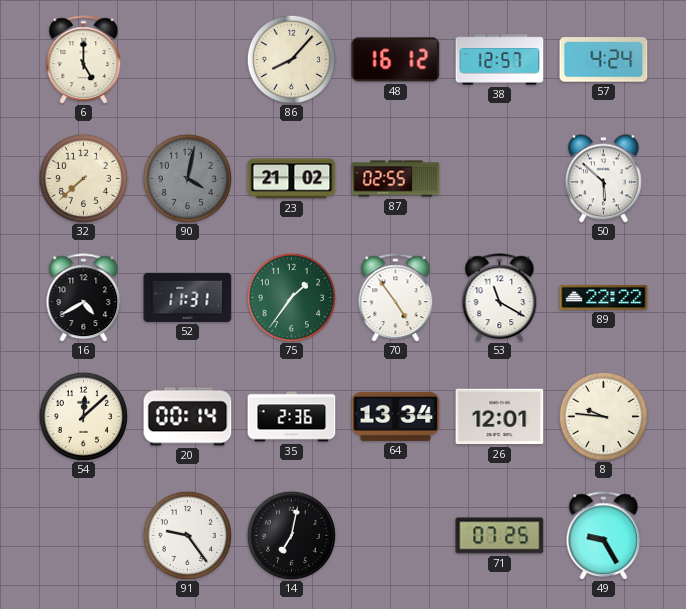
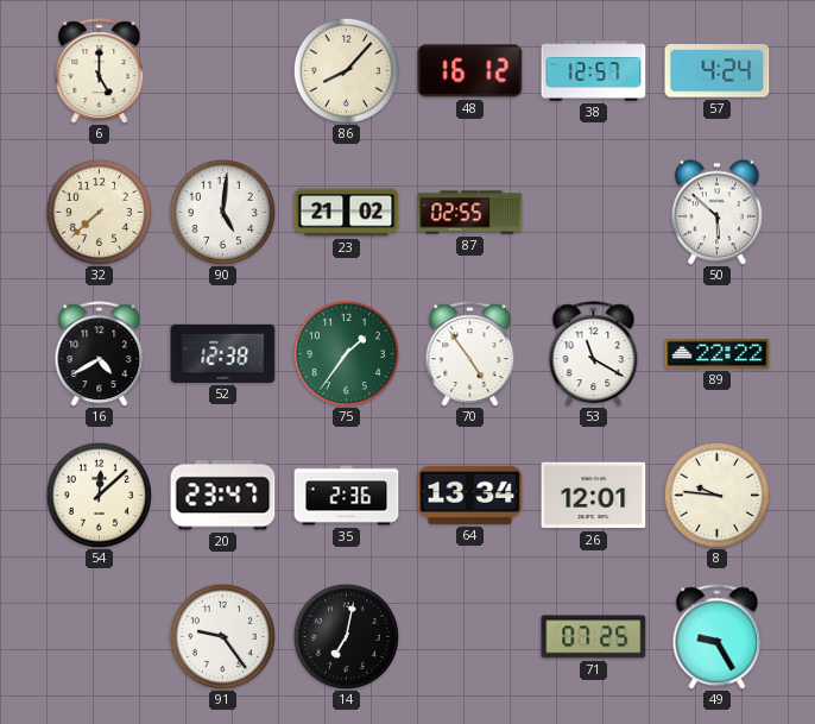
90: 4:02 -> 5:01 (222, 212)
90 dial: grey -> white (222, 212)
52: 11:31 -> 12:38 (223, 353)
20: 00:14 -> 23:47 (223, 496)
